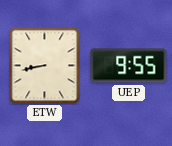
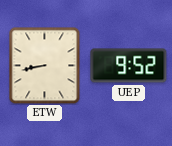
UEP: 9:55 -> 9:52 (129, 66)
